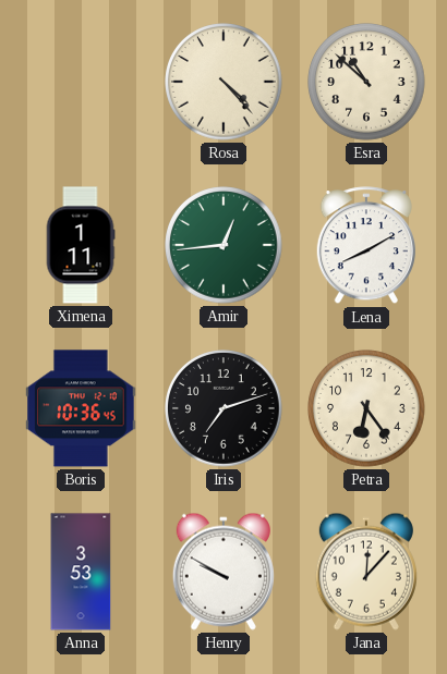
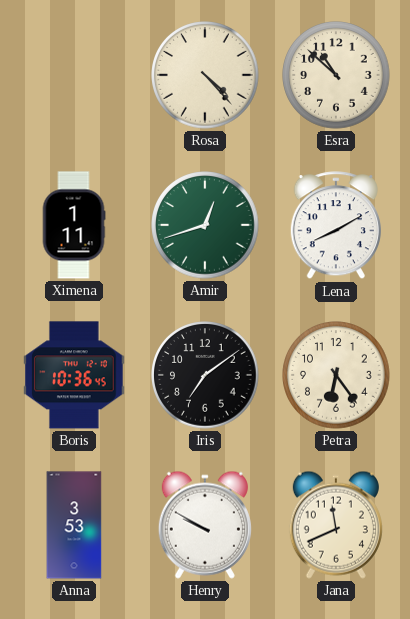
Amir: 12:44 -> 12:42 (205, 225)
Iris: 7:12 -> 7:09 (205, 375)
Jana: 12:07 -> 11:41 (336, 525)
